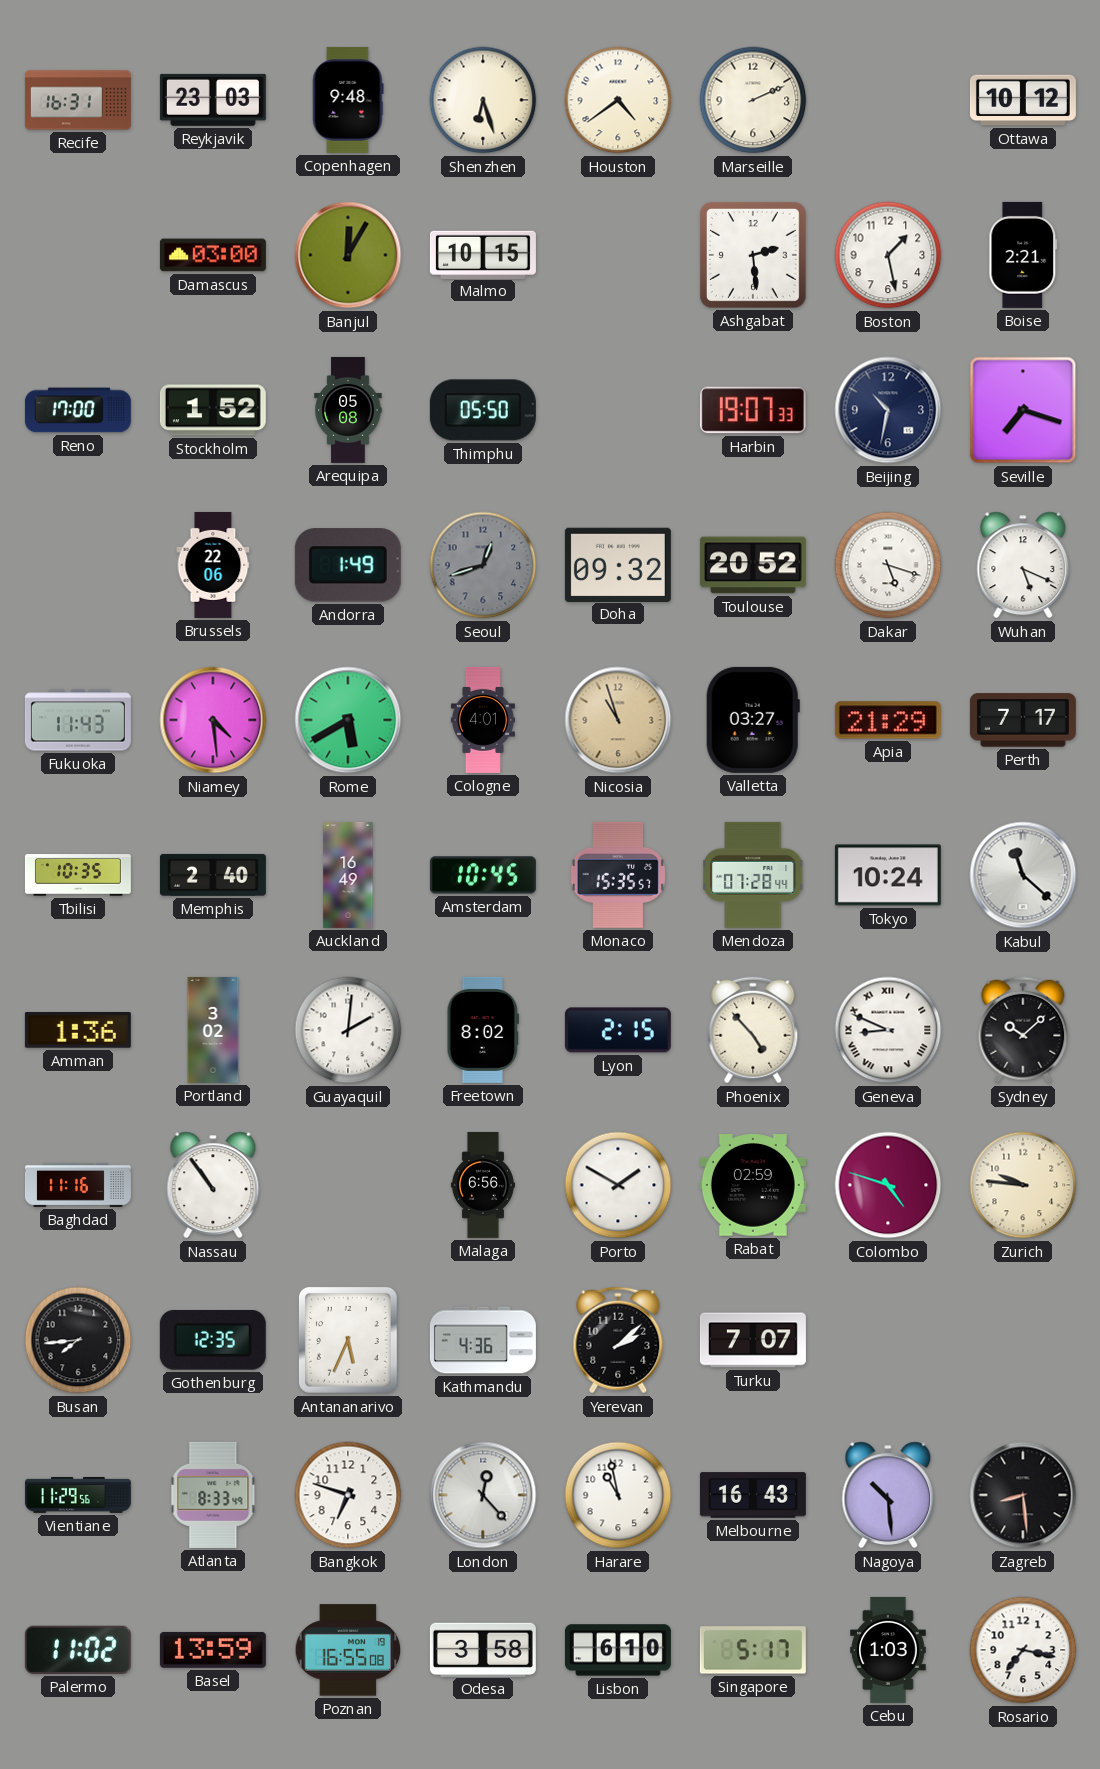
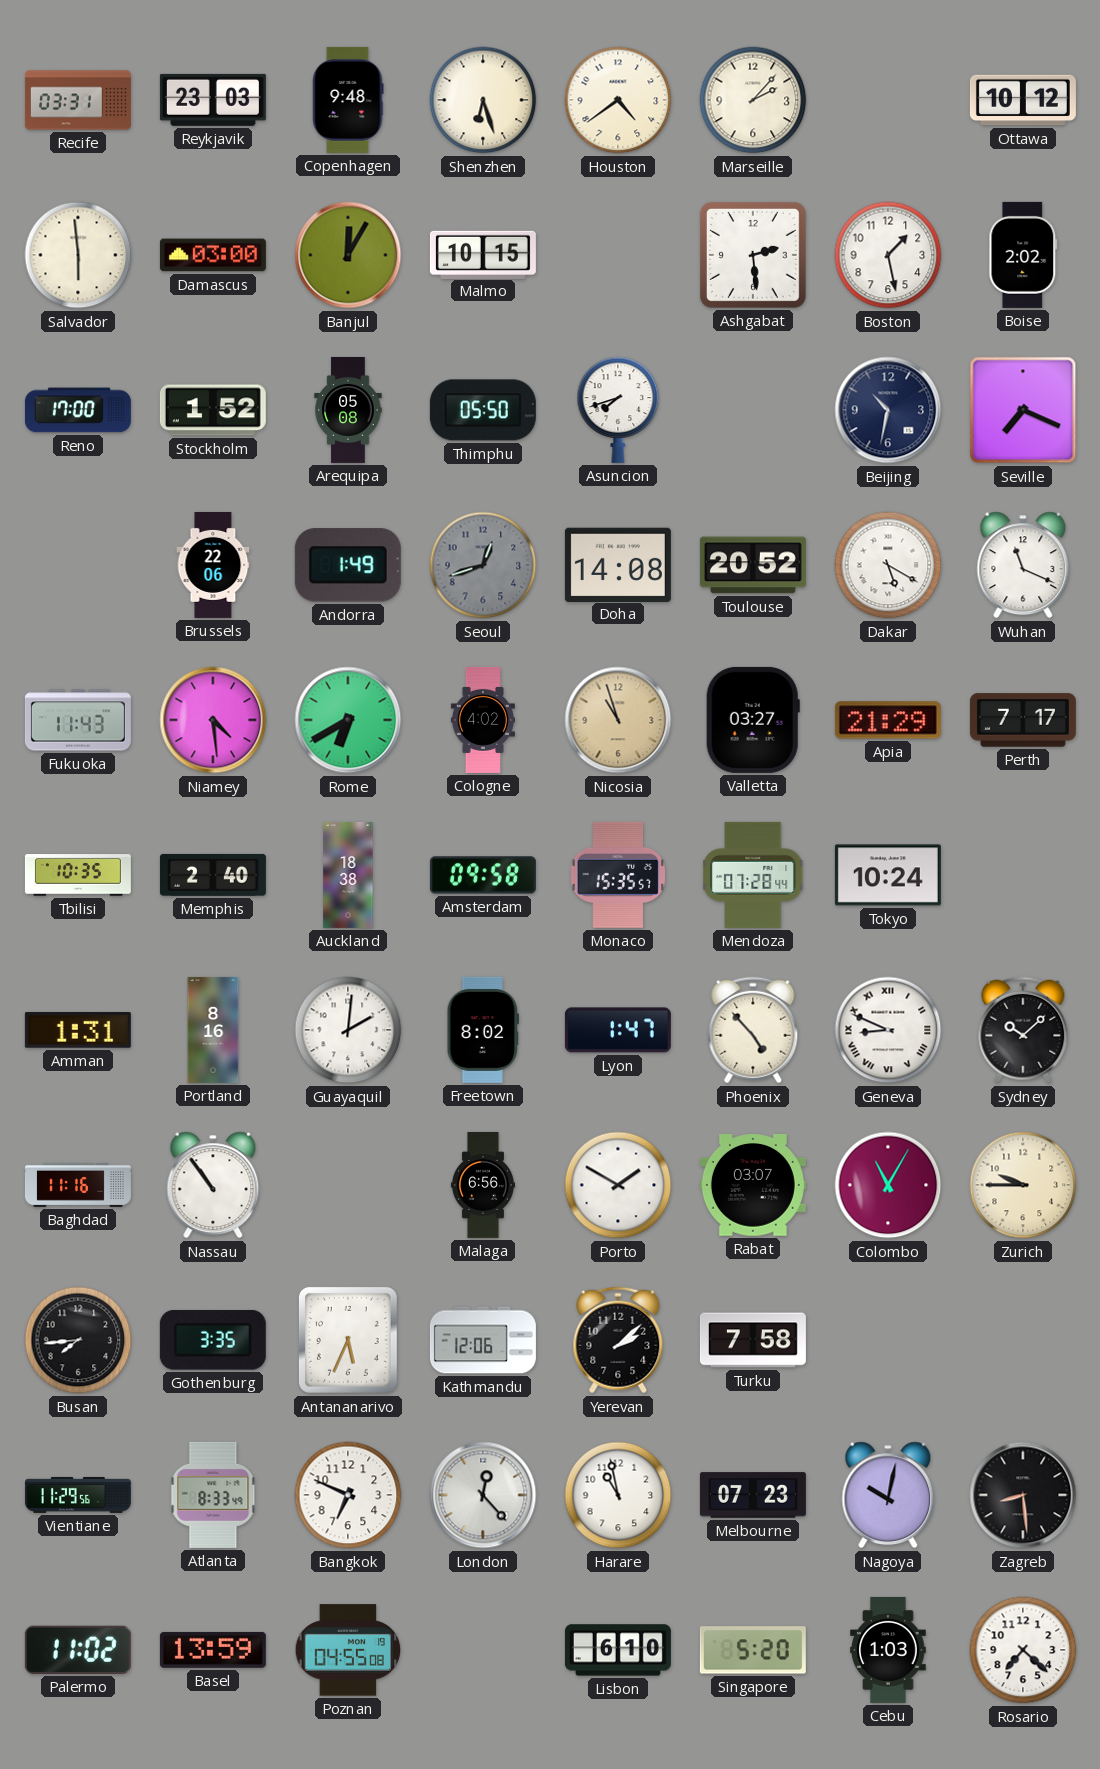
Recife: 16:31 -> 03:31 (78, 100)
Marseille: 2:11 -> 2:07 (753, 100)
Salvador: none -> 5:59 (78, 255)
Boise: 2:21 -> 2:02 (1023, 255)
Asuncion: none -> 7:42 (618, 410)
Harbin: 19:07 -> none (753, 410)
Seville: 7:18 -> 7:19 (1023, 410)
Doha: 09:32 -> 14:08 (618, 564)
Dakar: 5:18 -> 5:20 (888, 565)
Wuhan: 5:19 -> 11:19 (1023, 565)
Rome: 5:40 -> 6:40 (348, 720)
Cologne: 4:01 -> 4:02 (483, 720)
Auckland: 16:49 -> 18:38 (348, 875)
Amsterdam: 10:45 -> 09:58 (483, 875)
Kabul: 11:22 -> none (1023, 875)
Amman: 1:36 -> 1:31 (78, 1030)
Portland: 3:02 -> 8:16 (213, 1030)
Lyon: 2:15 -> 1:47 (618, 1030)
Rabat: 02:59 -> 03:07 (753, 1186)
Colombo: 4:48 -> 11:05 (888, 1185)
Zurich: 9:46 -> 9:45 (1023, 1185)
Gothenburg: 12:35 -> 3:35 (213, 1340)
Kathmandu: 4:36 -> 12:06 (483, 1340)
Turku: 7:07 -> 7:58 (753, 1340)
Bangkok: 6:48 -> 6:49 (348, 1495)
Melbourne: 16:43 -> 07:23 (753, 1495)
Nagoya: 10:29 -> 10:02 (888, 1495)
Poznan: 16:55 -> 04:55 (348, 1650)
Odesa: 3:58 -> none (483, 1649)
Singapore: 5:17 -> 5:20 (753, 1650)
Rosario: 7:17 -> 7:22 (1023, 1650)
